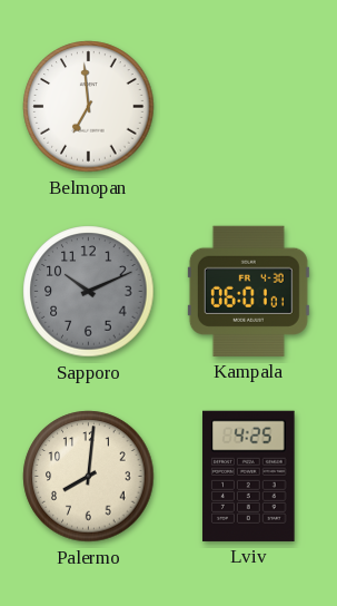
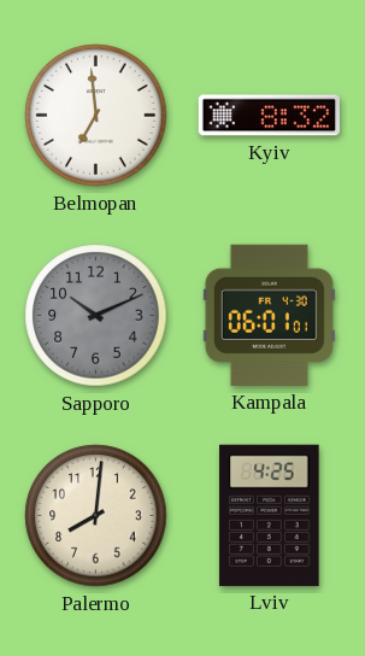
Kyiv: none -> 8:32 (269, 116)
